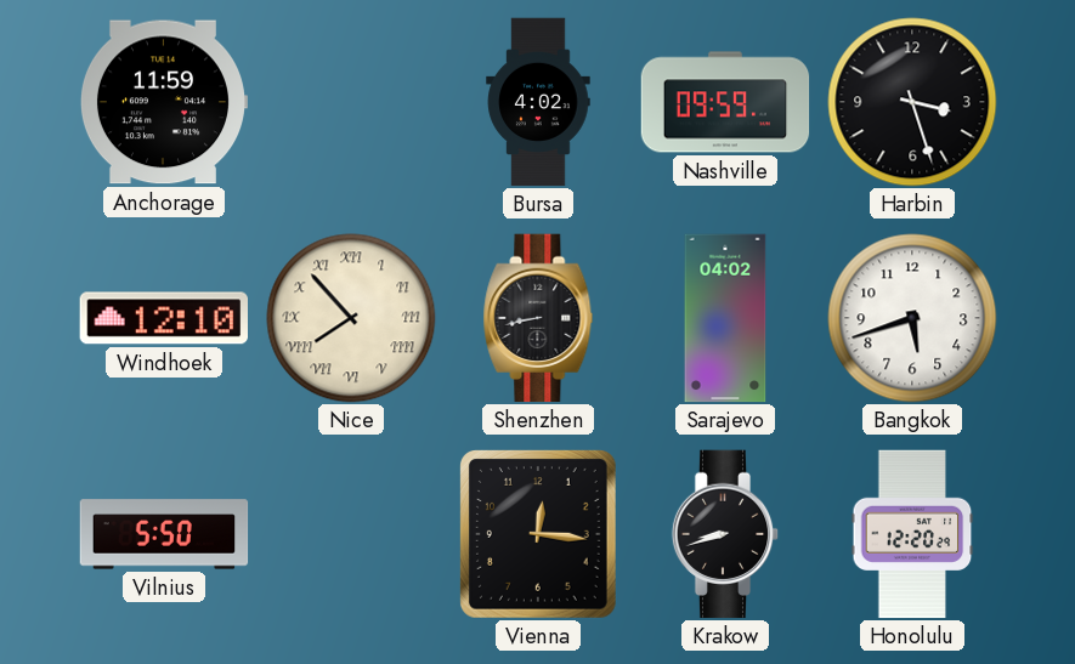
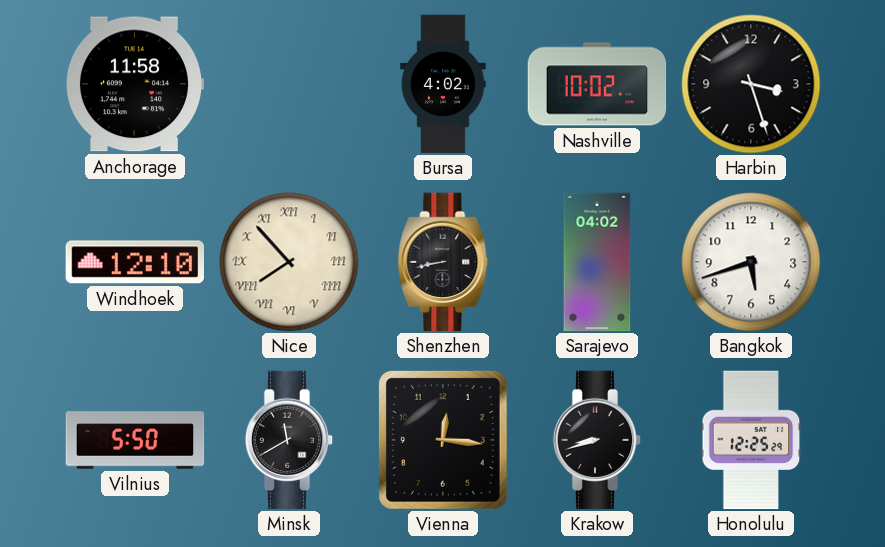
Anchorage: 11:59 -> 11:58 (134, 84)
Nashville: 09:59 -> 10:02 (597, 84)
Minsk: none -> 11:40 (289, 440)
Honolulu: 12:20 -> 12:25 (751, 440)
